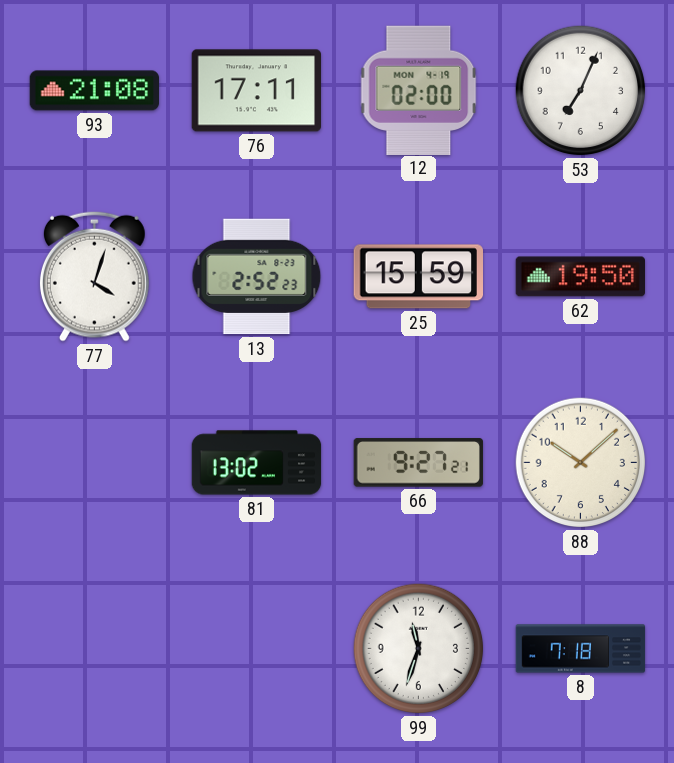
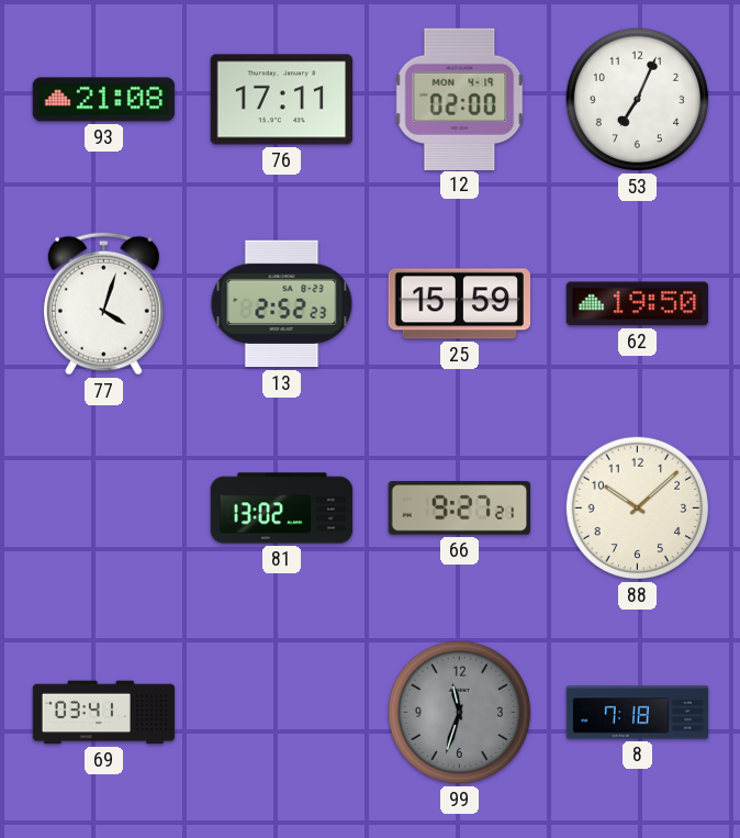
69: none -> 03:41 (104, 713)
99 dial: white -> grey (460, 713)
